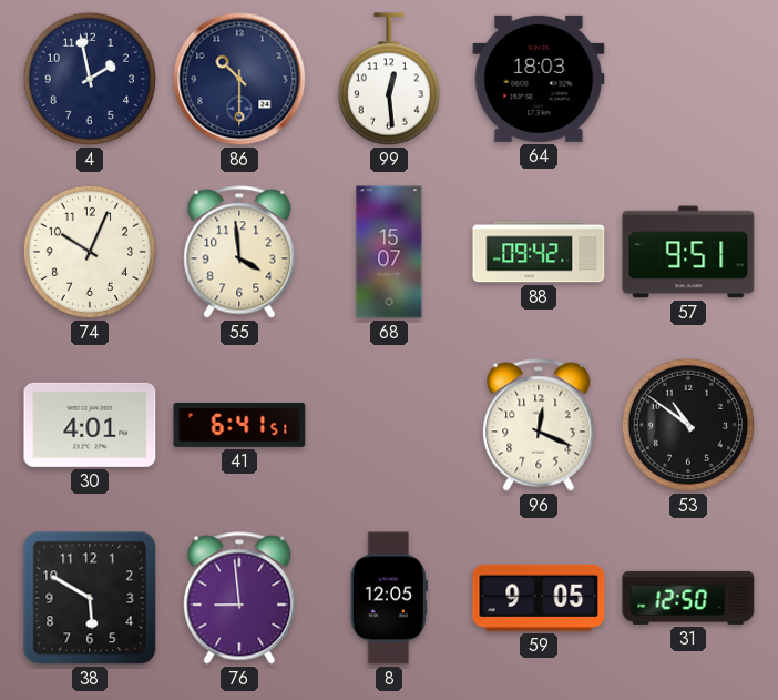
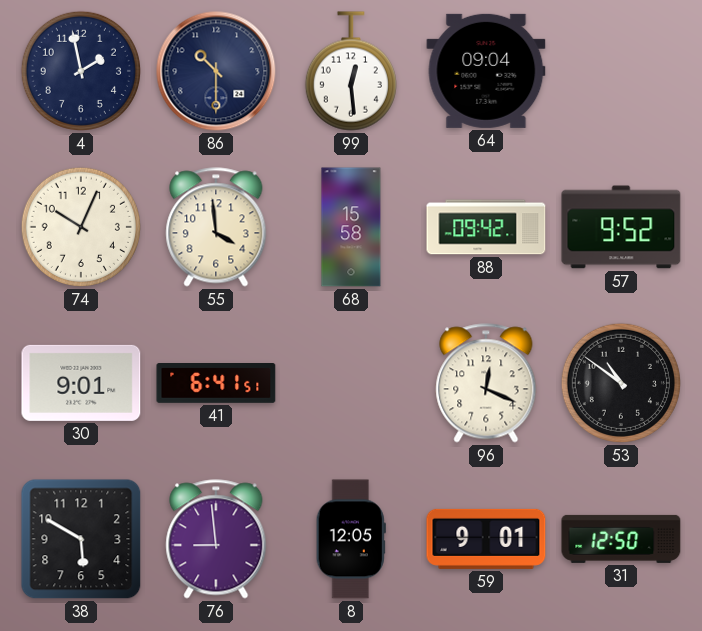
64: 18:03 -> 09:04 (486, 71)
68: 15:07 -> 15:58 (351, 227)
57: 9:51 -> 9:52 (621, 227)
30: 4:01 -> 9:01 (81, 383)
59: 9:05 -> 9:01 (486, 539)
